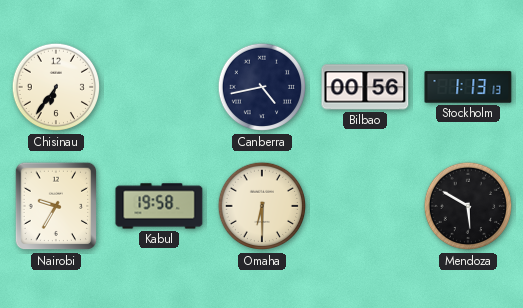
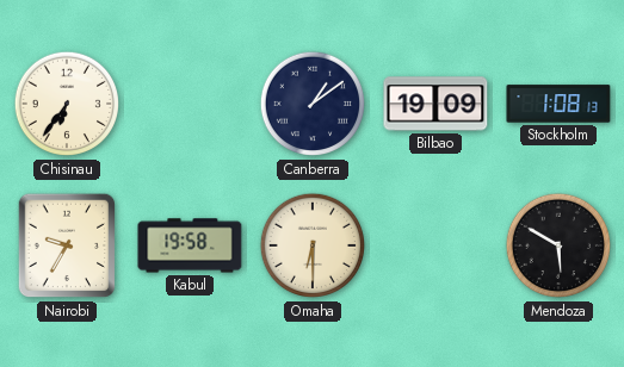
Canberra: 4:43 -> 1:09 (313, 104)
Bilbao: 00:56 -> 19:09 (435, 104)
Stockholm: 1:13 -> 1:08 (558, 104)
